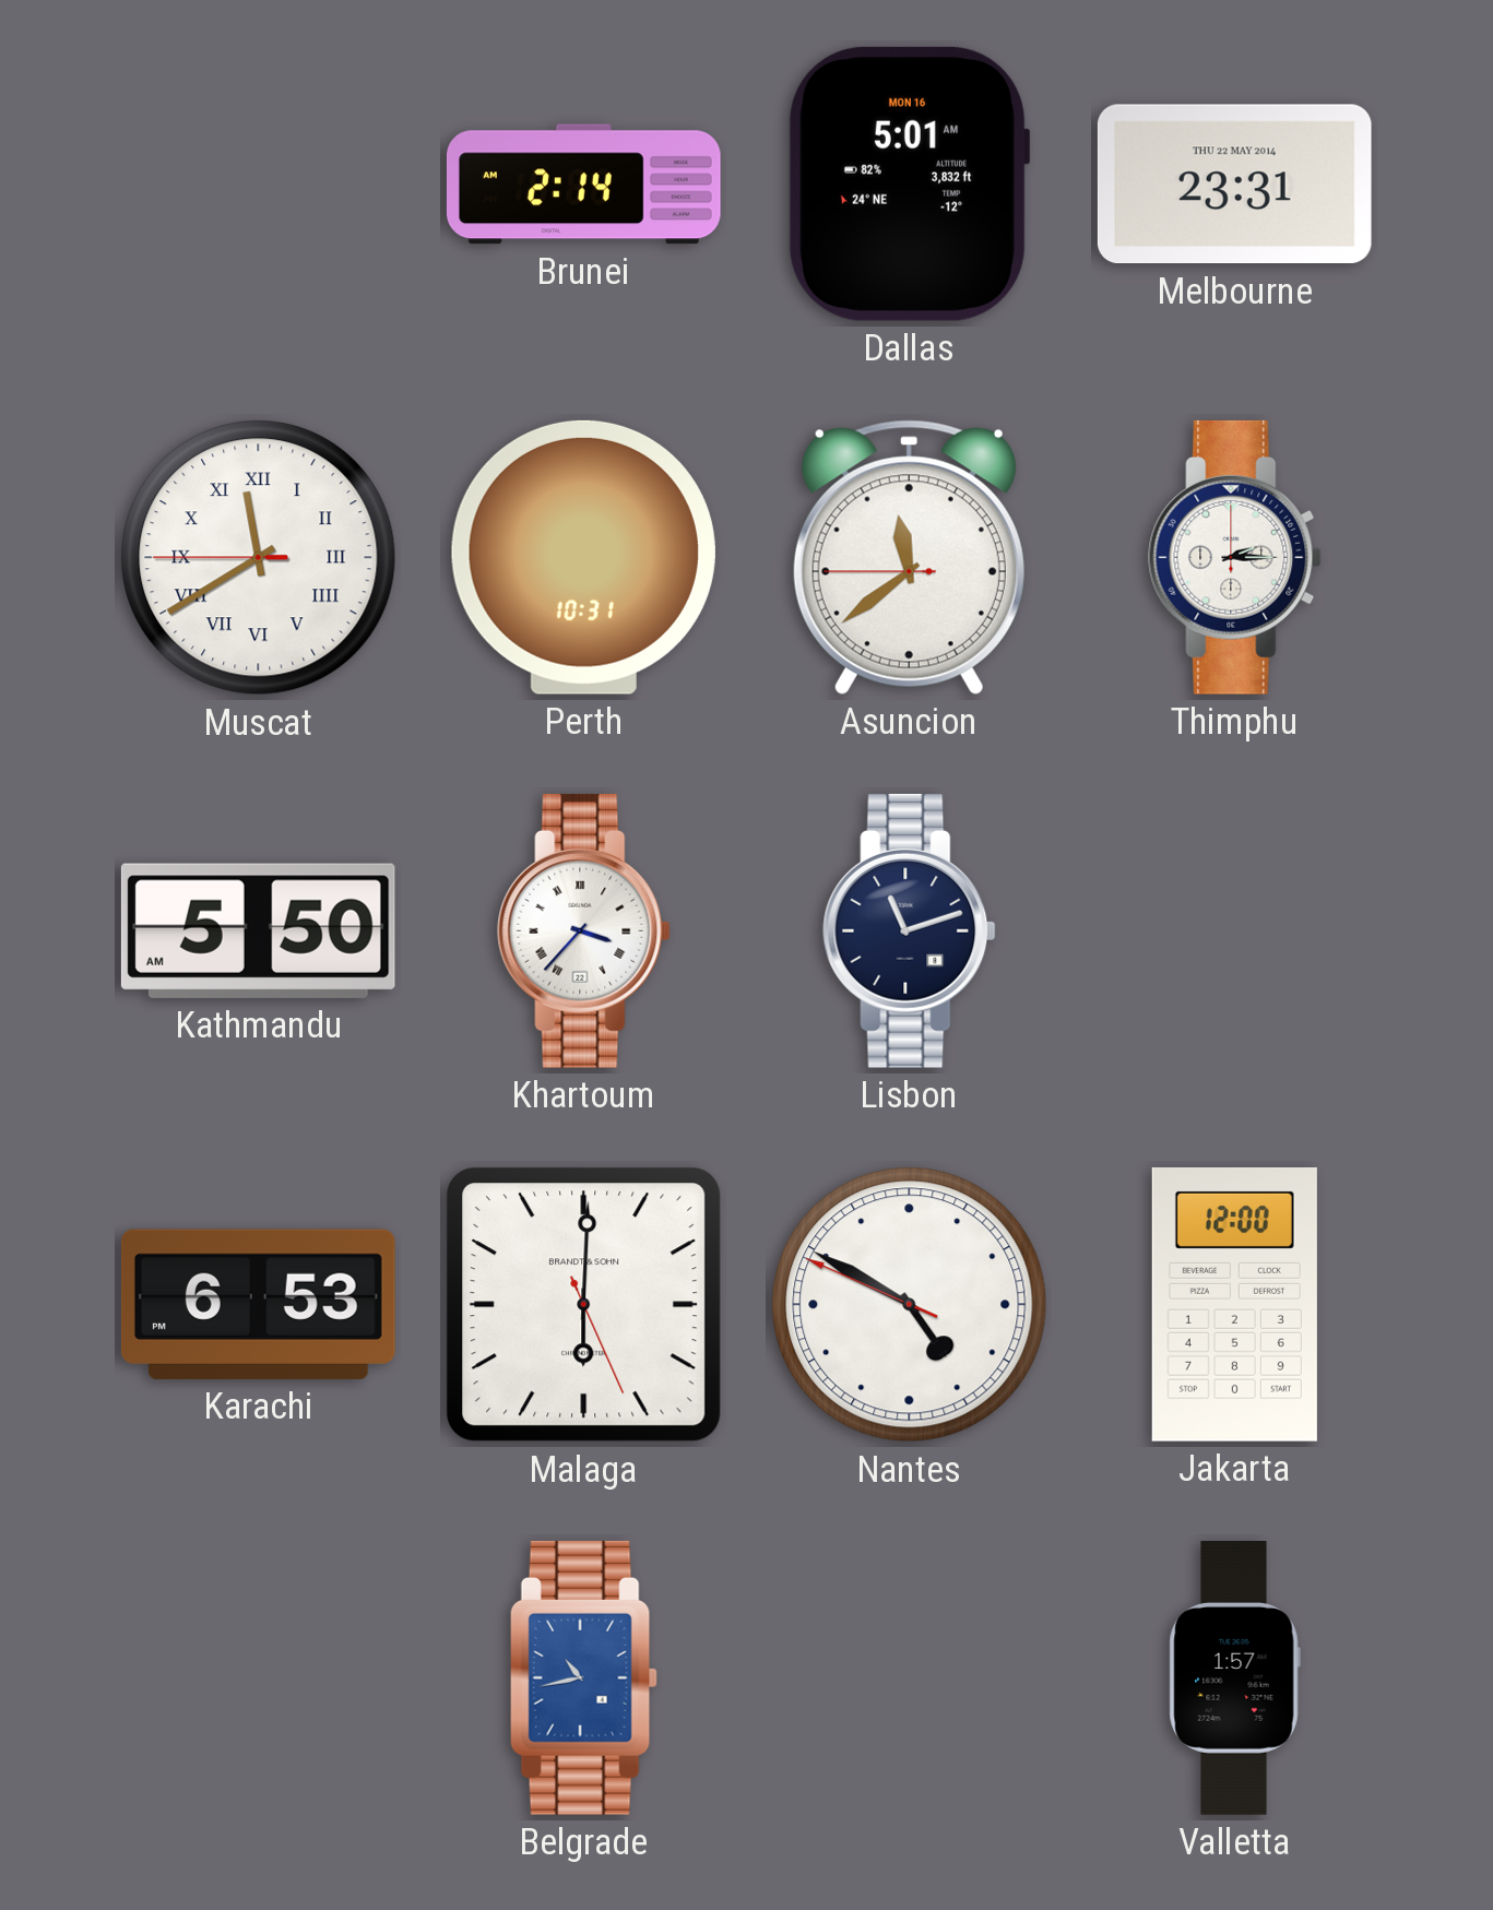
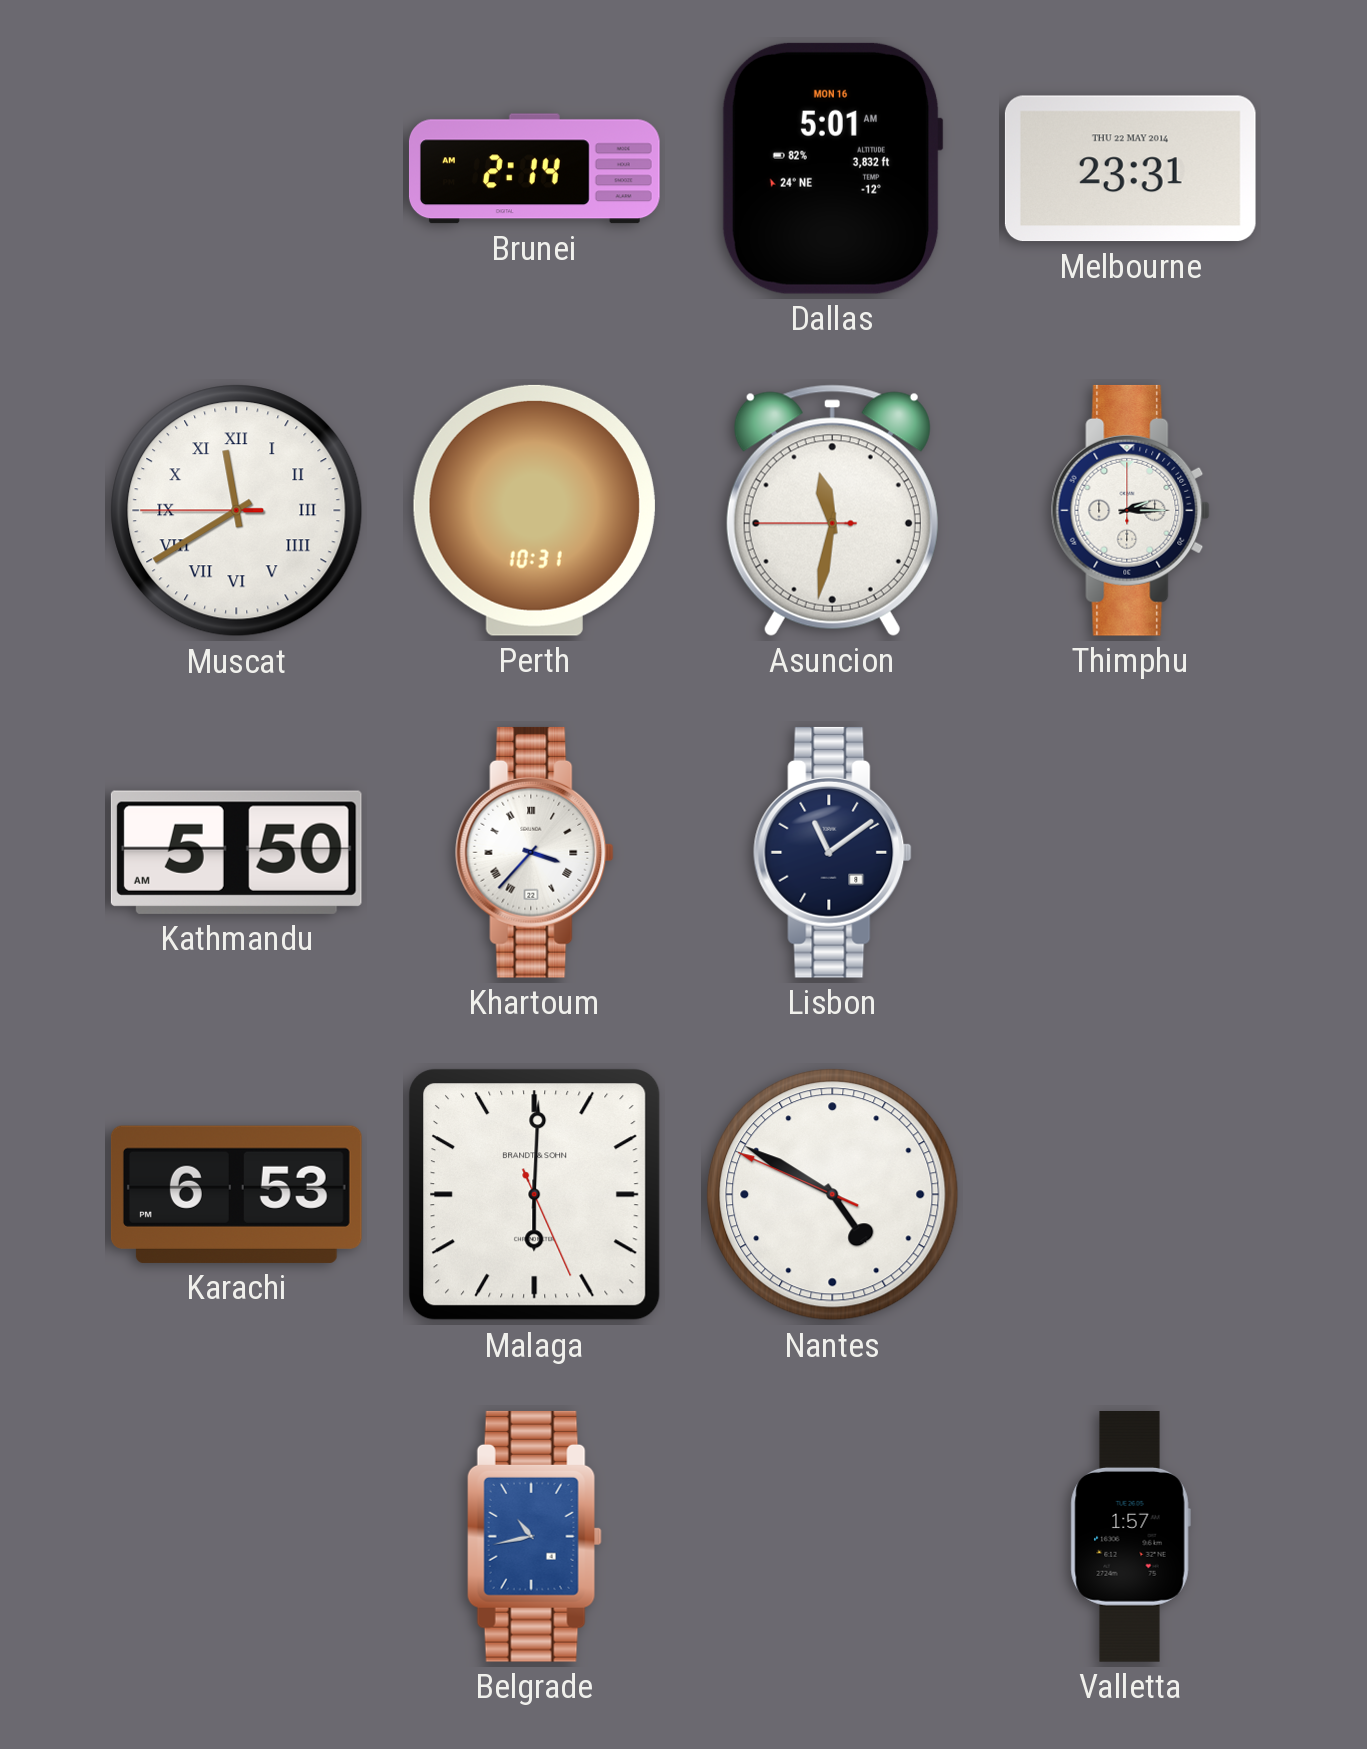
Asuncion: 11:38 -> 11:31 (832, 510)
Lisbon: 11:12 -> 11:09 (833, 852)
Jakarta: 12:00 -> none (1234, 1304)
